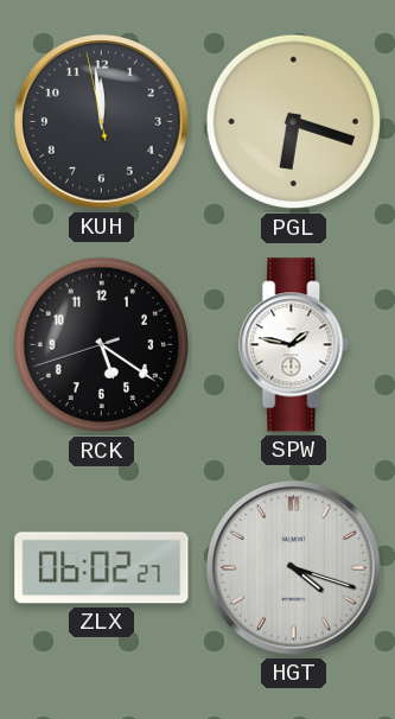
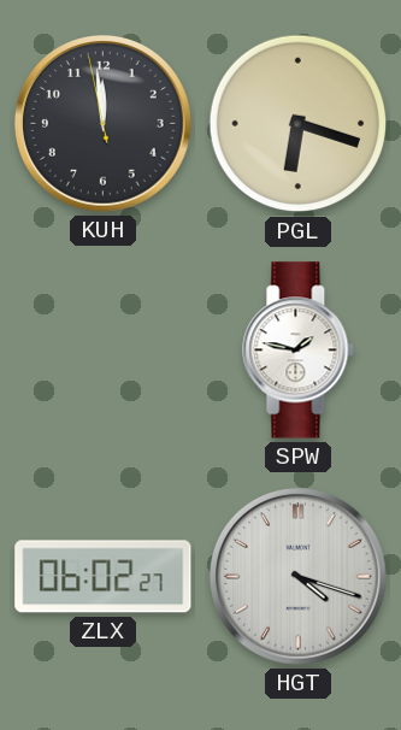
RCK: 5:20 -> none (102, 345)
